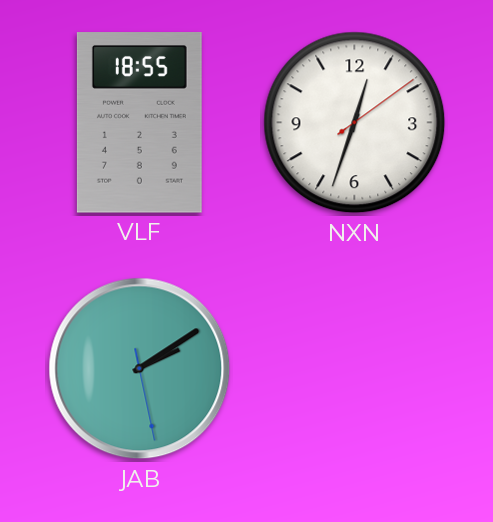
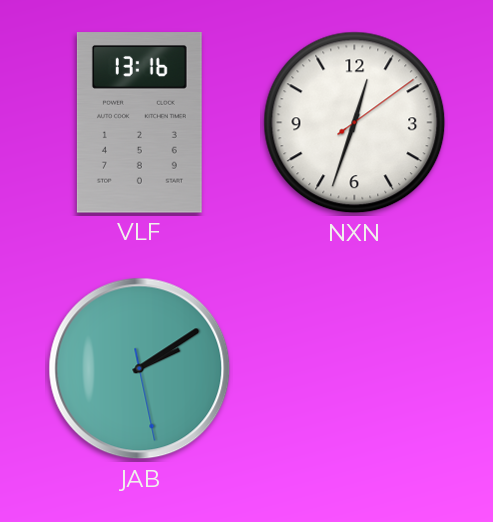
VLF: 18:55 -> 13:16 (139, 123)
